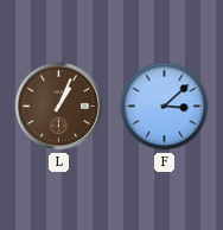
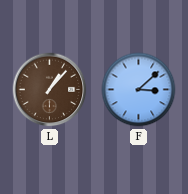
L: 1:04 -> 1:07 (50, 90)
